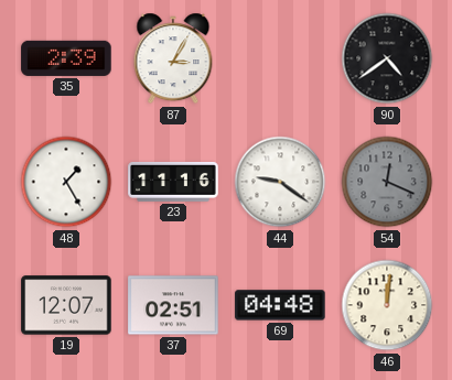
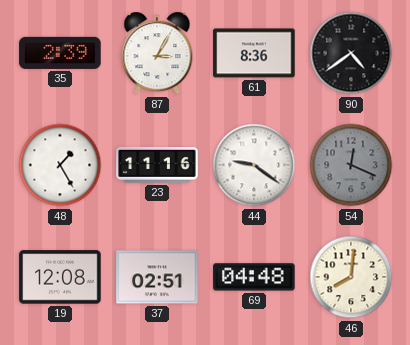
61: none -> 8:36 (254, 53)
19: 12:07 -> 12:08 (60, 277)
46: 12:01 -> 8:01 (351, 277)
